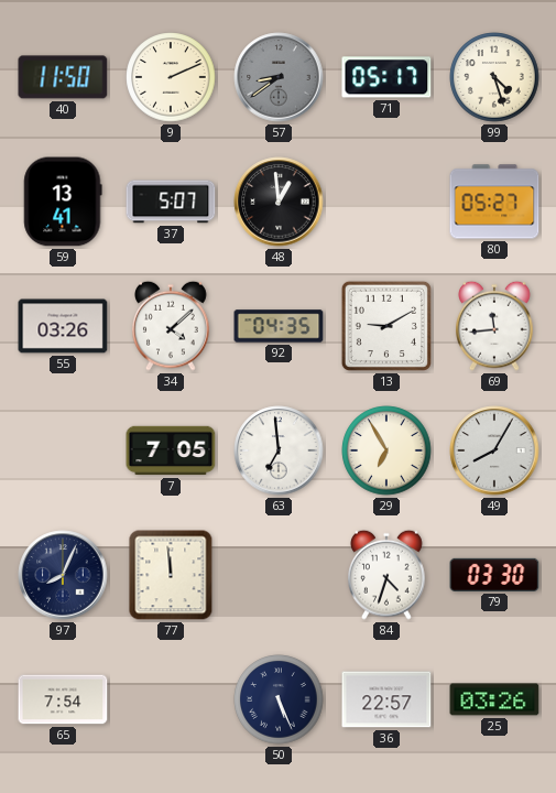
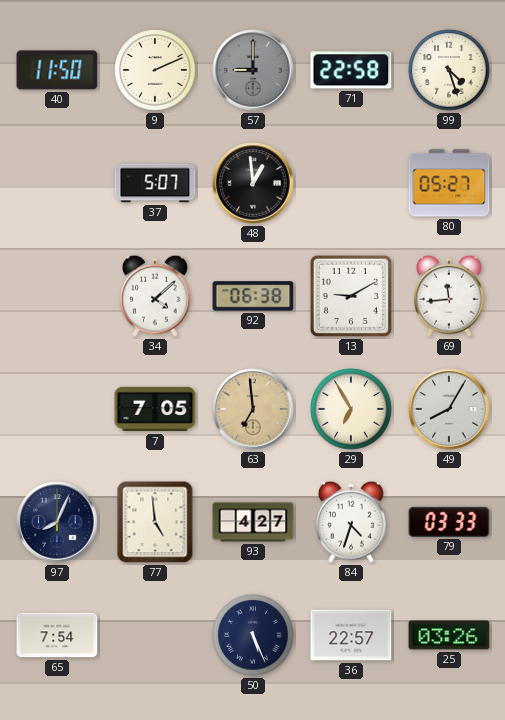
57: 8:39 -> 9:00 (253, 70)
71: 05:17 -> 22:58 (351, 70)
59: 13:41 -> none (63, 202)
55: 03:26 -> none (63, 326)
92: 04:35 -> 06:38 (253, 296)
63 dial: white -> champagne (253, 409)
77: 11:59 -> 4:59 (155, 522)
93: none -> 4:27 (253, 522)
79: 03:30 -> 03:33 (449, 522)
